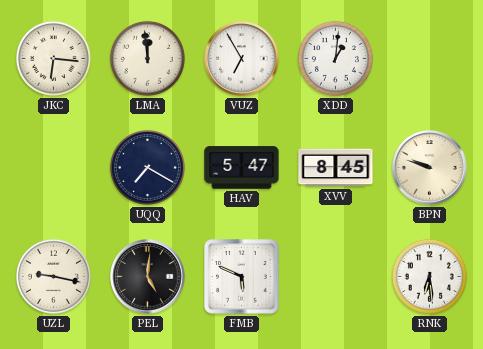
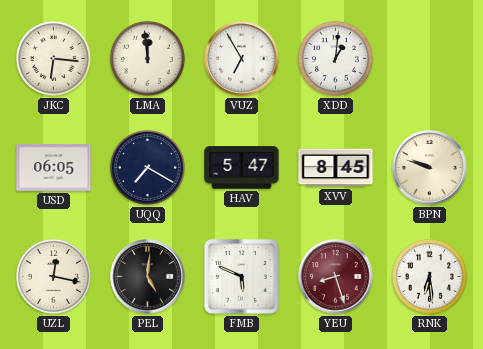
USD: none -> 06:05 (54, 168)
UZL: 9:17 -> 12:17 (53, 276)
YEU: none -> 8:27 (336, 277)
